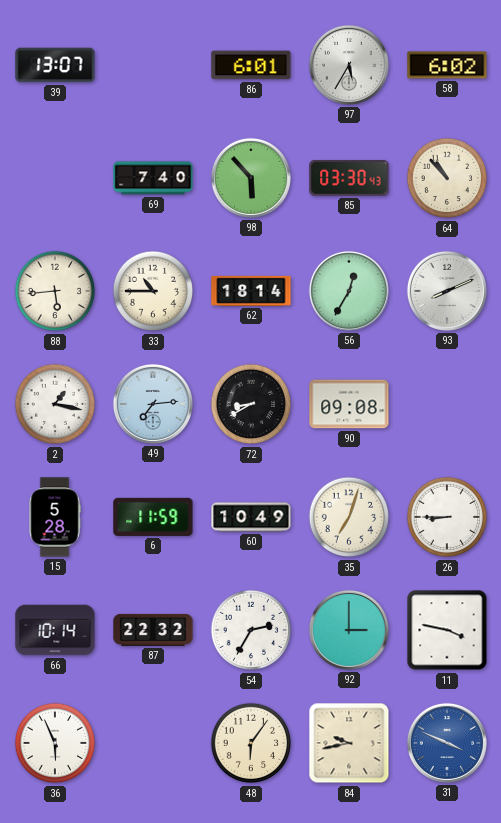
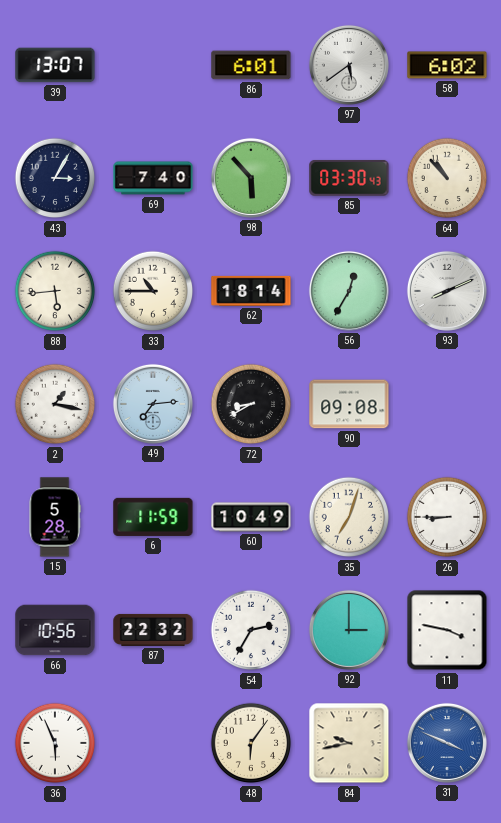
97: 5:35 -> 5:39 (349, 65)
43: none -> 3:05 (55, 178)
66: 10:14 -> 10:56 (55, 630)
